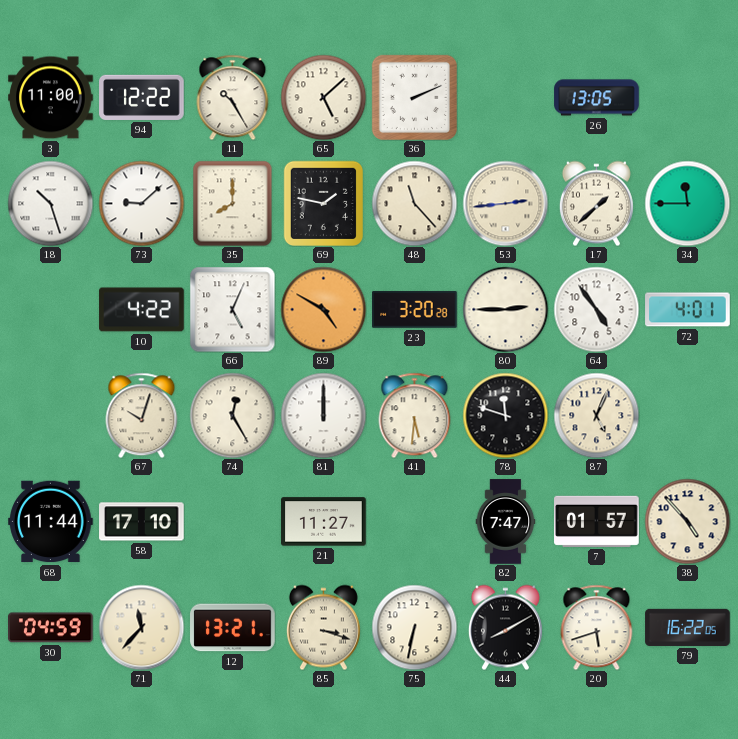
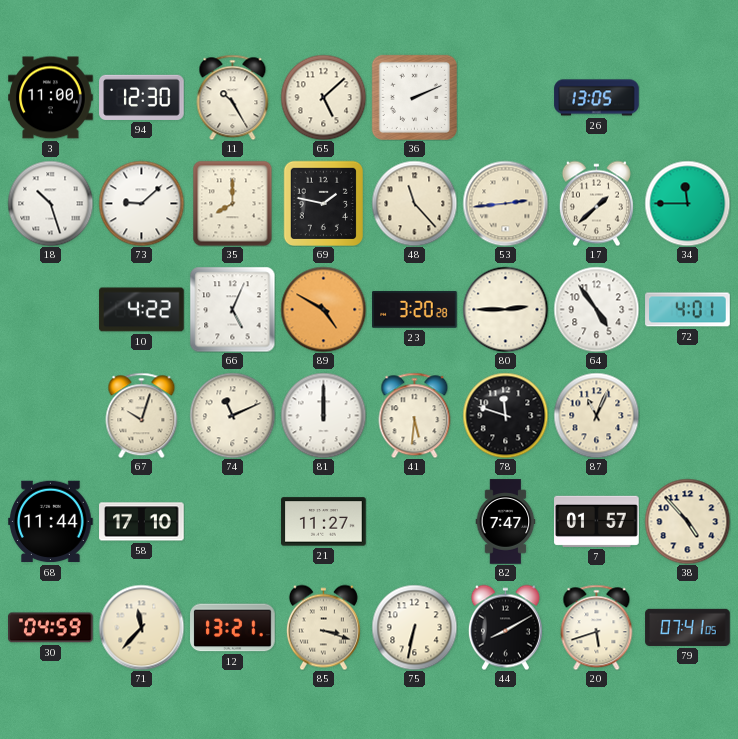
94: 12:22 -> 12:30 (142, 97)
74: 12:25 -> 11:11 (232, 415)
87: 5:04 -> 11:04 (596, 415)
79: 16:22 -> 07:41 (688, 627)
